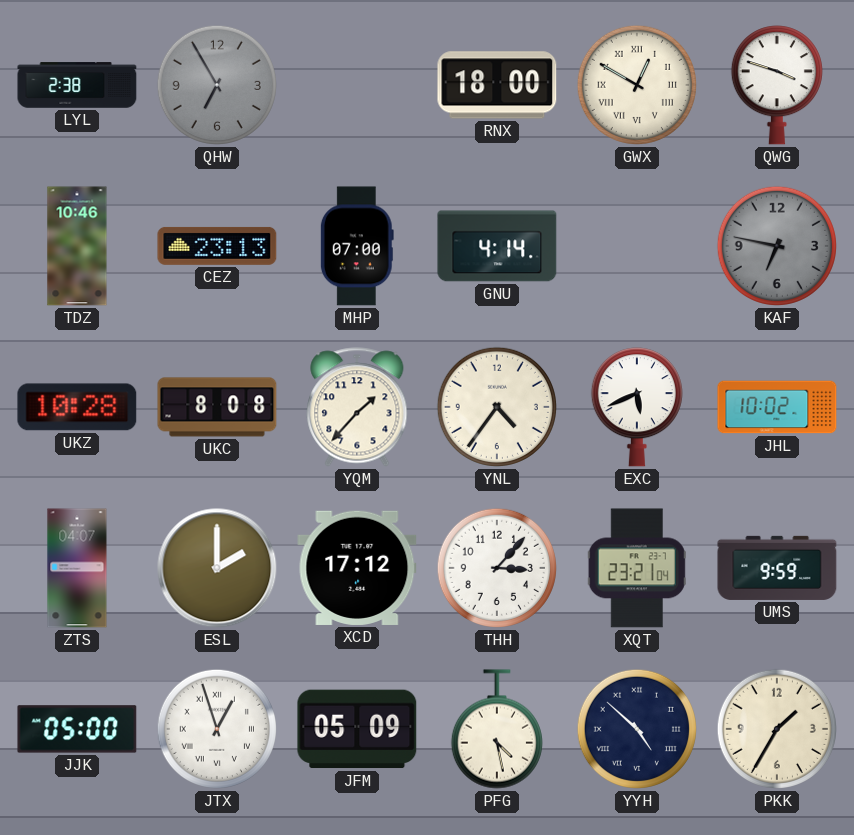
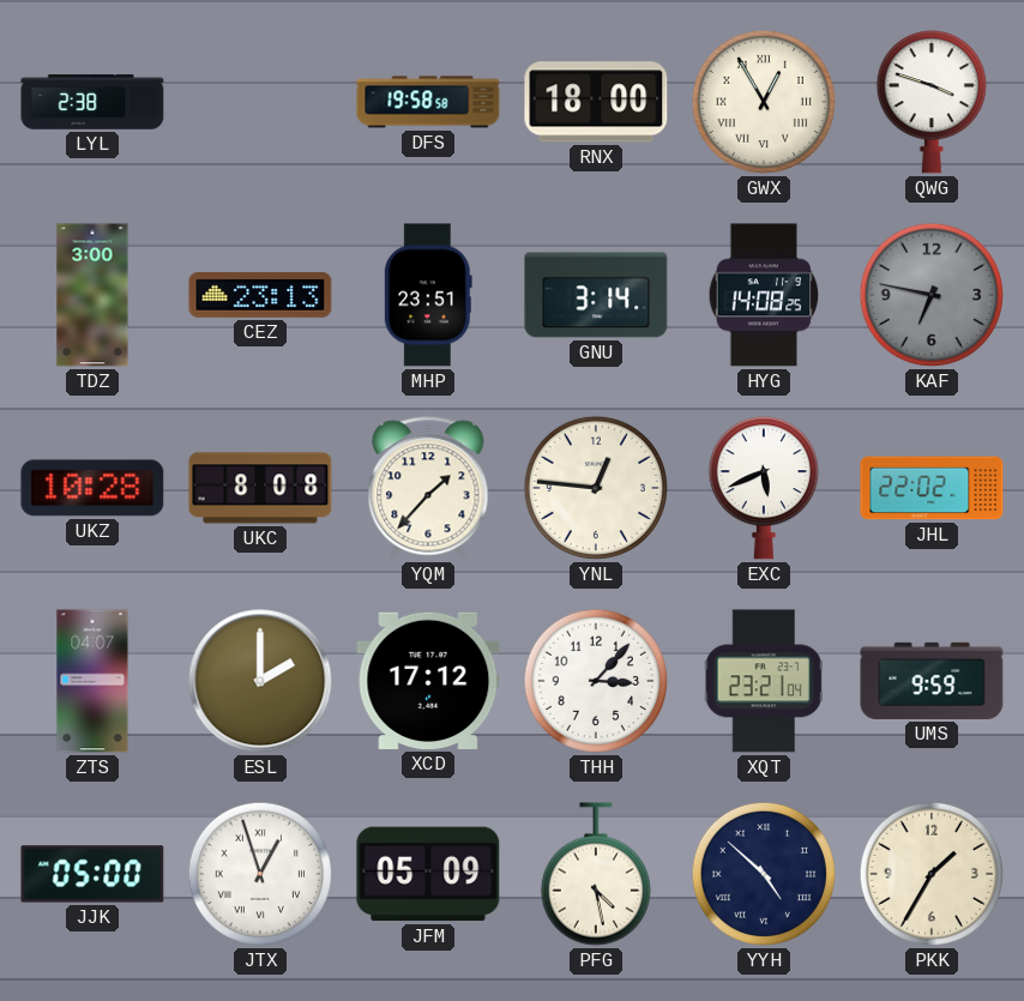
QHW: 6:55 -> none (217, 85)
DFS: none -> 19:58 (428, 102)
GWX: 12:50 -> 12:55 (764, 102)
TDZ: 10:46 -> 3:00 (92, 295)
MHP: 07:00 -> 23:51 (428, 295)
GNU: 4:14 -> 3:14 (596, 295)
HYG: none -> 14:08 (764, 295)
YNL: 4:36 -> 12:46 (596, 488)
JHL: 10:02 -> 22:02 (932, 488)
